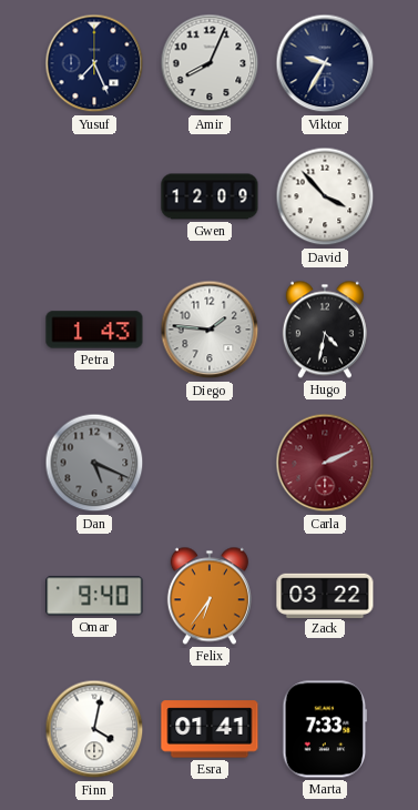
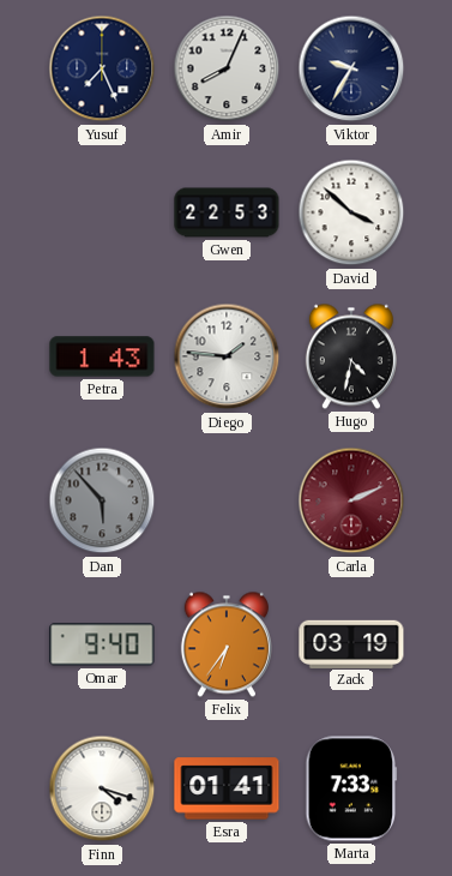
Gwen: 12:09 -> 22:53 (227, 212)
David: 3:53 -> 3:52 (351, 212)
Dan: 5:19 -> 5:53 (102, 500)
Zack: 03:22 -> 03:19 (351, 643)
Finn: 4:02 -> 4:18 (102, 788)
